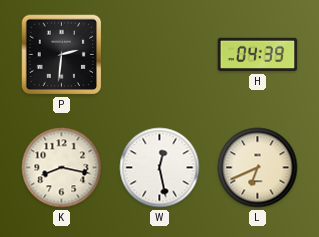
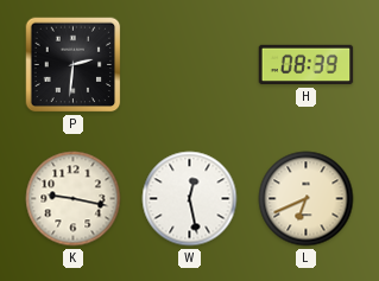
H: 04:39 -> 08:39 (307, 65)
K: 8:17 -> 9:17 (74, 199)
